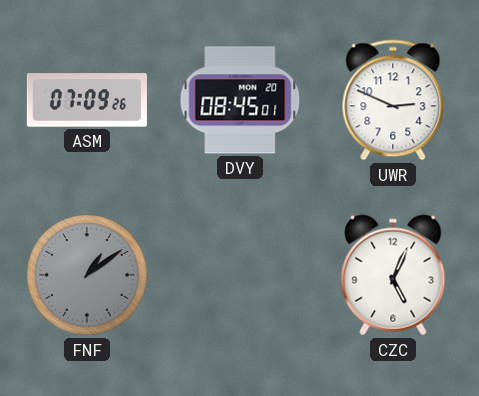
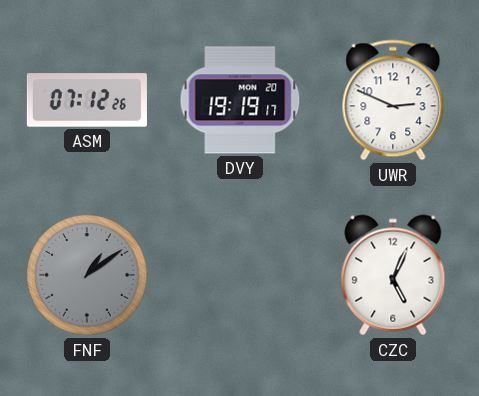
ASM: 07:09 -> 07:12 (87, 100)
DVY: 08:45 -> 19:19 (240, 100)
